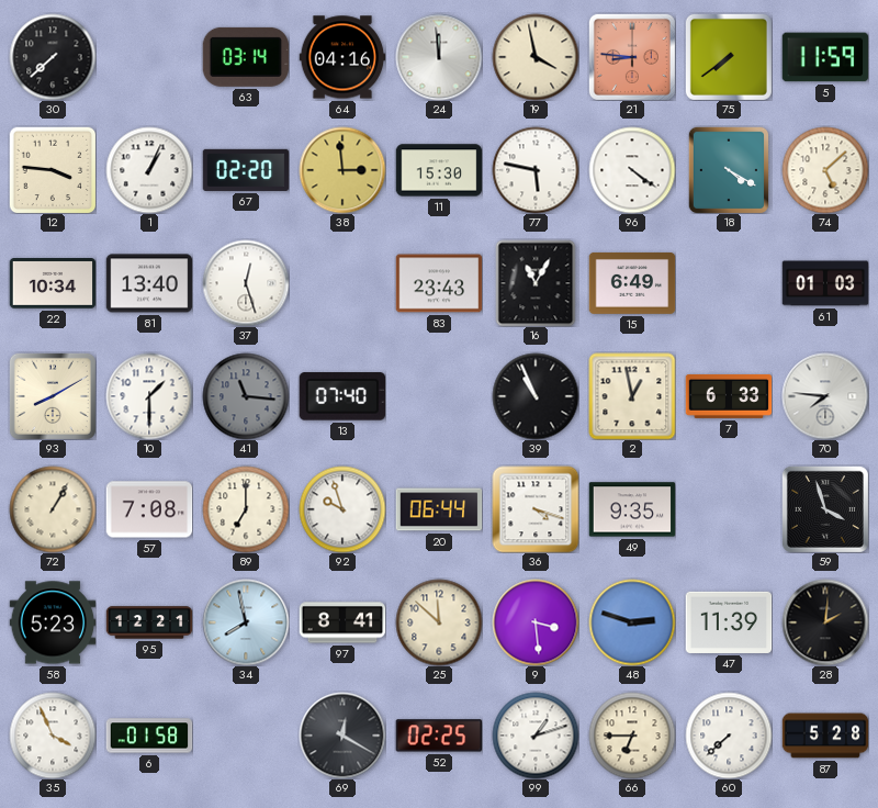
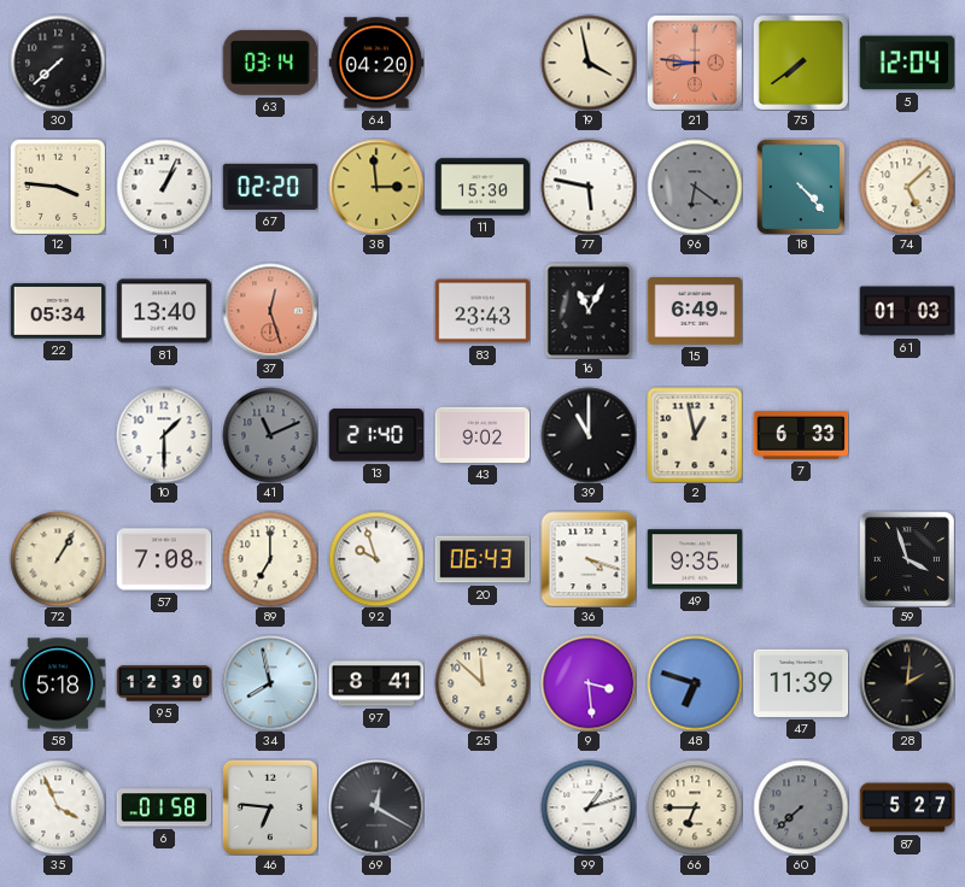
64: 04:16 -> 04:20 (376, 63)
24: 11:59 -> none (439, 57)
5: 11:59 -> 12:04 (907, 63)
96: 4:21 -> 6:21 (695, 187)
96 dial: white -> grey (695, 187)
18: 4:20 -> 4:23 (800, 187)
22: 10:34 -> 05:34 (58, 312)
37 dial: white -> salmon (270, 311)
93: 8:10 -> none (53, 396)
41: 11:16 -> 11:11 (270, 435)
13: 07:40 -> 21:40 (375, 435)
43: none -> 9:02 (482, 435)
39: 10:56 -> 11:00 (589, 435)
70: 7:46 -> none (825, 396)
20: 06:44 -> 06:43 (482, 559)
58: 5:23 -> 5:18 (58, 683)
95: 12:21 -> 12:30 (164, 683)
48: 2:48 -> 6:48 (695, 683)
46: none -> 6:46 (270, 807)
52: 02:25 -> none (438, 736)
60 dial: white -> grey (801, 807)
87: 5:28 -> 5:27 (907, 807)
